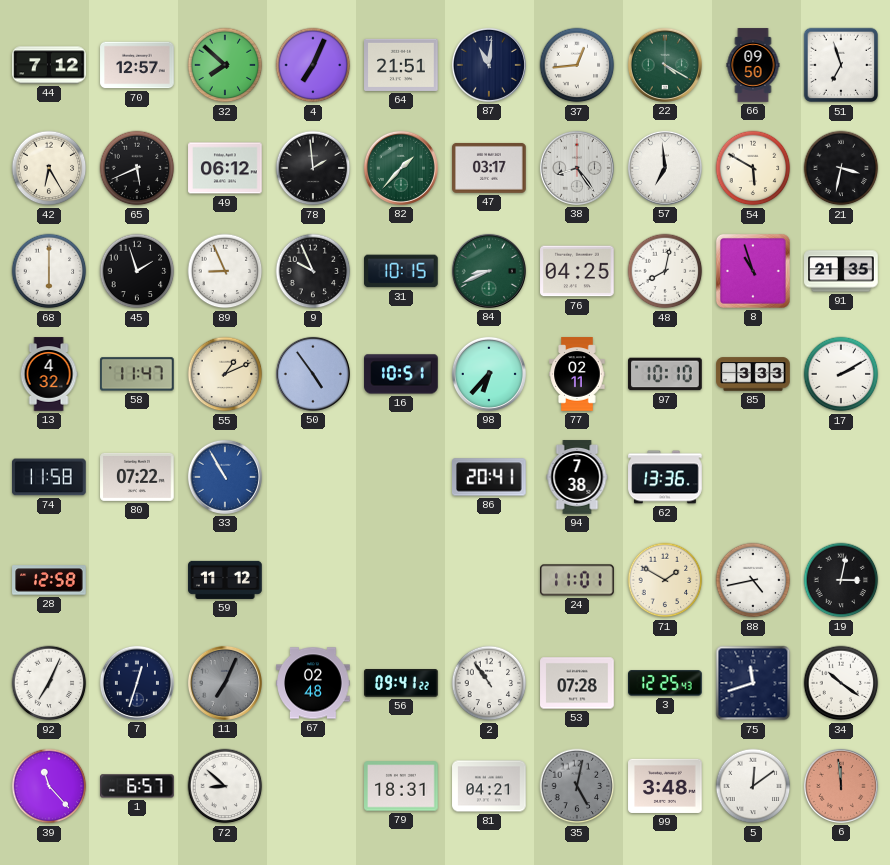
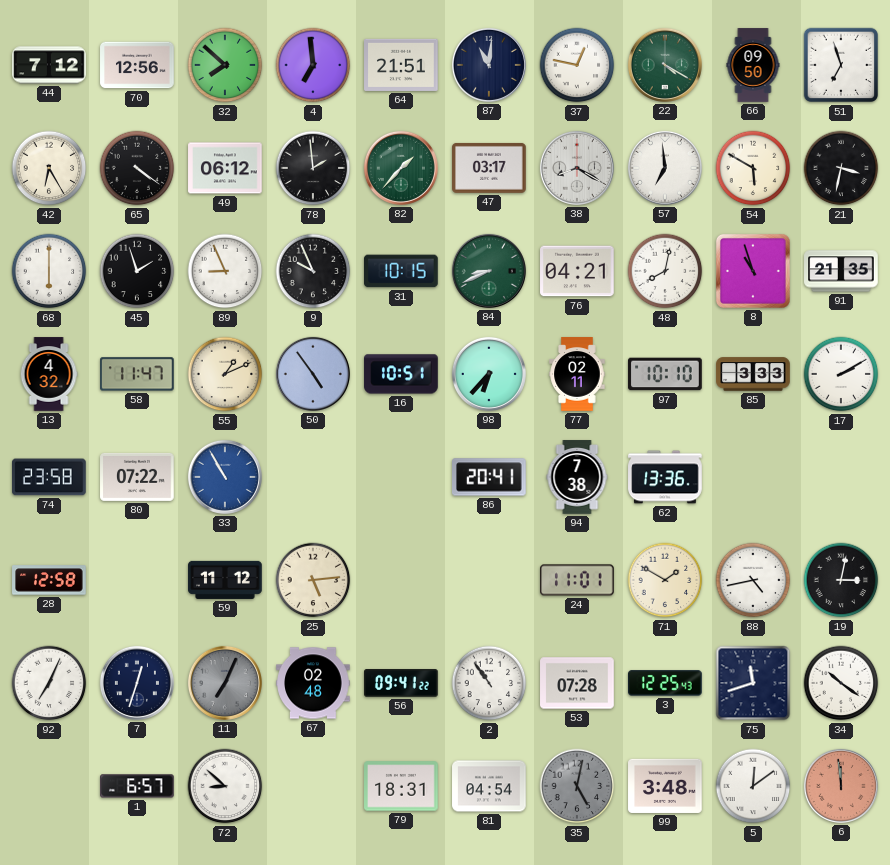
70: 12:57 -> 12:56 (137, 65)
4: 7:04 -> 6:59 (313, 65)
37: 12:44 -> 12:47 (577, 65)
65: 5:41 -> 4:21 (137, 168)
38: 8:24 -> 8:20 (577, 168)
76: 04:25 -> 04:21 (577, 271)
74: 11:58 -> 23:58 (50, 477)
25: none -> 5:14 (313, 580)
39: 11:23 -> none (49, 786)
81: 04:21 -> 04:54 (489, 786)
